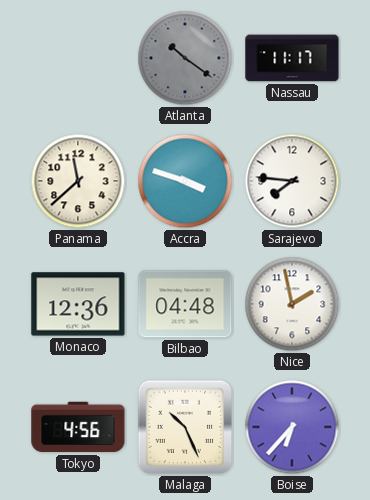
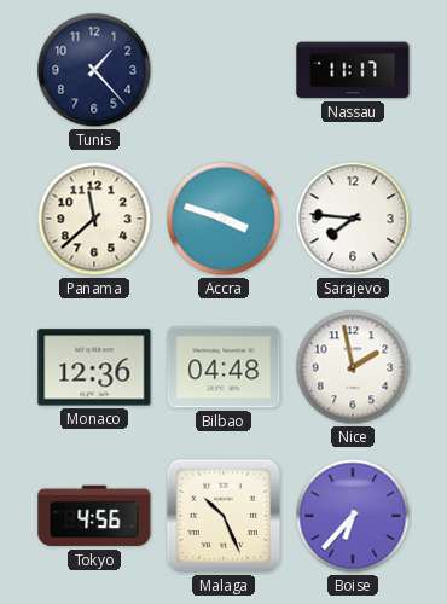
Tunis: none -> 1:23 (94, 70)
Atlanta: 10:21 -> none (185, 58)
